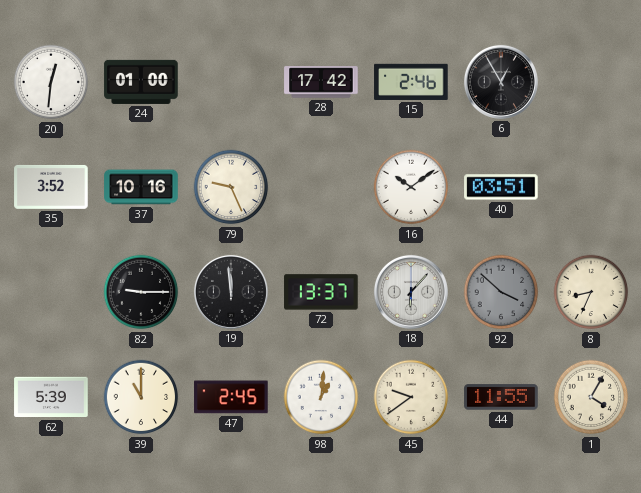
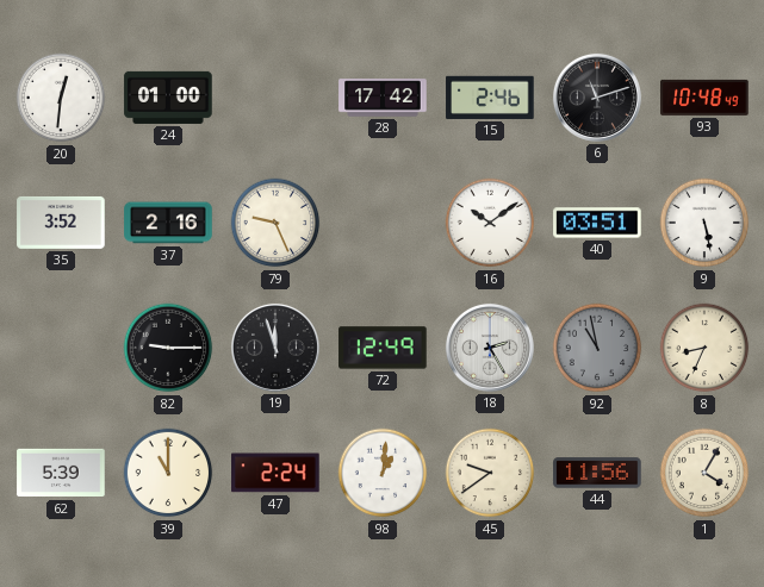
6: 12:55 -> 11:12 (597, 98)
93: none -> 10:48 (704, 98)
37: 10:16 -> 2:16 (168, 223)
9: none -> 5:28 (704, 223)
19: 11:59 -> 11:57 (275, 348)
72: 13:37 -> 12:49 (383, 348)
18: 6:07 -> 2:25 (490, 348)
92: 3:52 -> 10:58 (597, 348)
47: 2:45 -> 2:24 (275, 473)
44: 11:55 -> 11:56 (597, 473)
